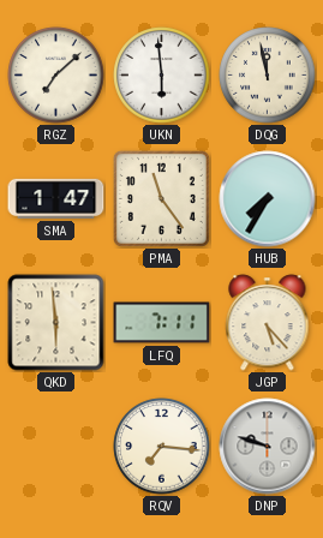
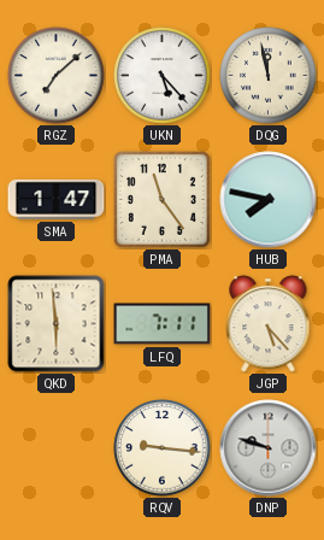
UKN: 5:59 -> 5:23 (163, 76)
HUB: 7:35 -> 7:47 (269, 200)
RQV: 7:16 -> 9:16 (163, 448)
